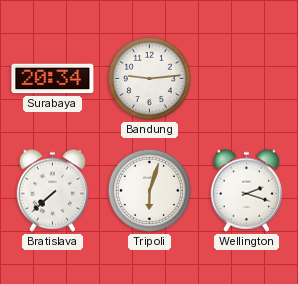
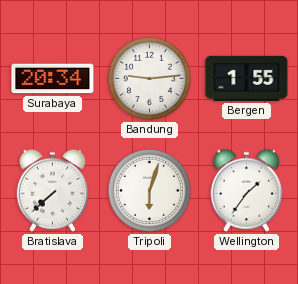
Bergen: none -> 1:55 (247, 78)
Wellington: 2:18 -> 1:36 (247, 190)
